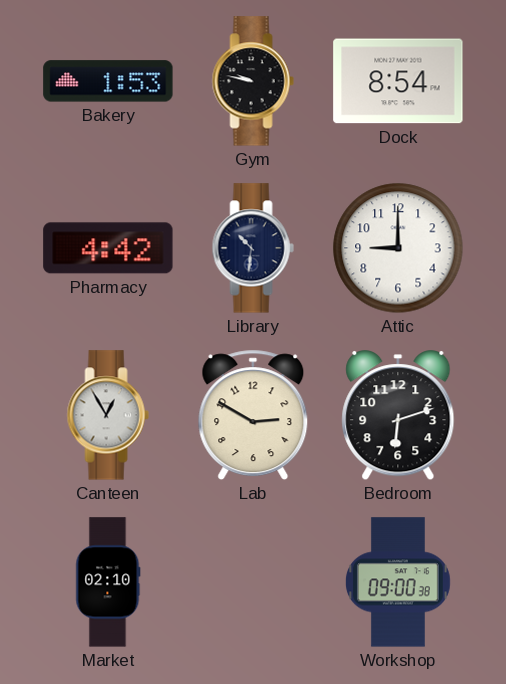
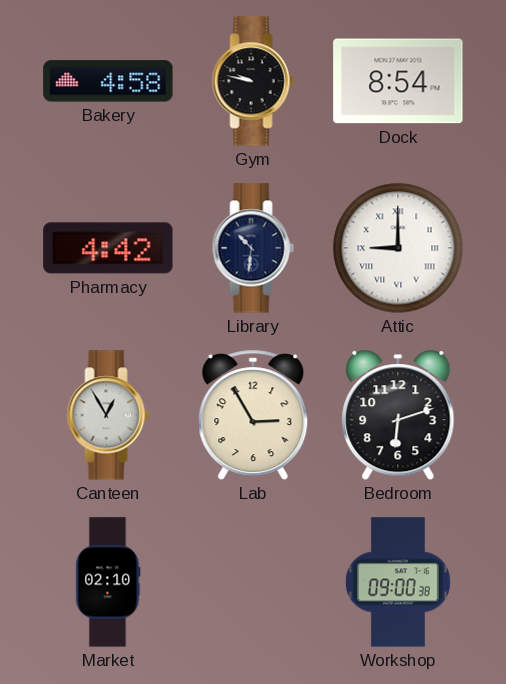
Bakery: 1:53 -> 4:58 (108, 81)
Attic numerals: Arabic -> Roman (398, 248)
Lab: 2:50 -> 2:55 (253, 415)
